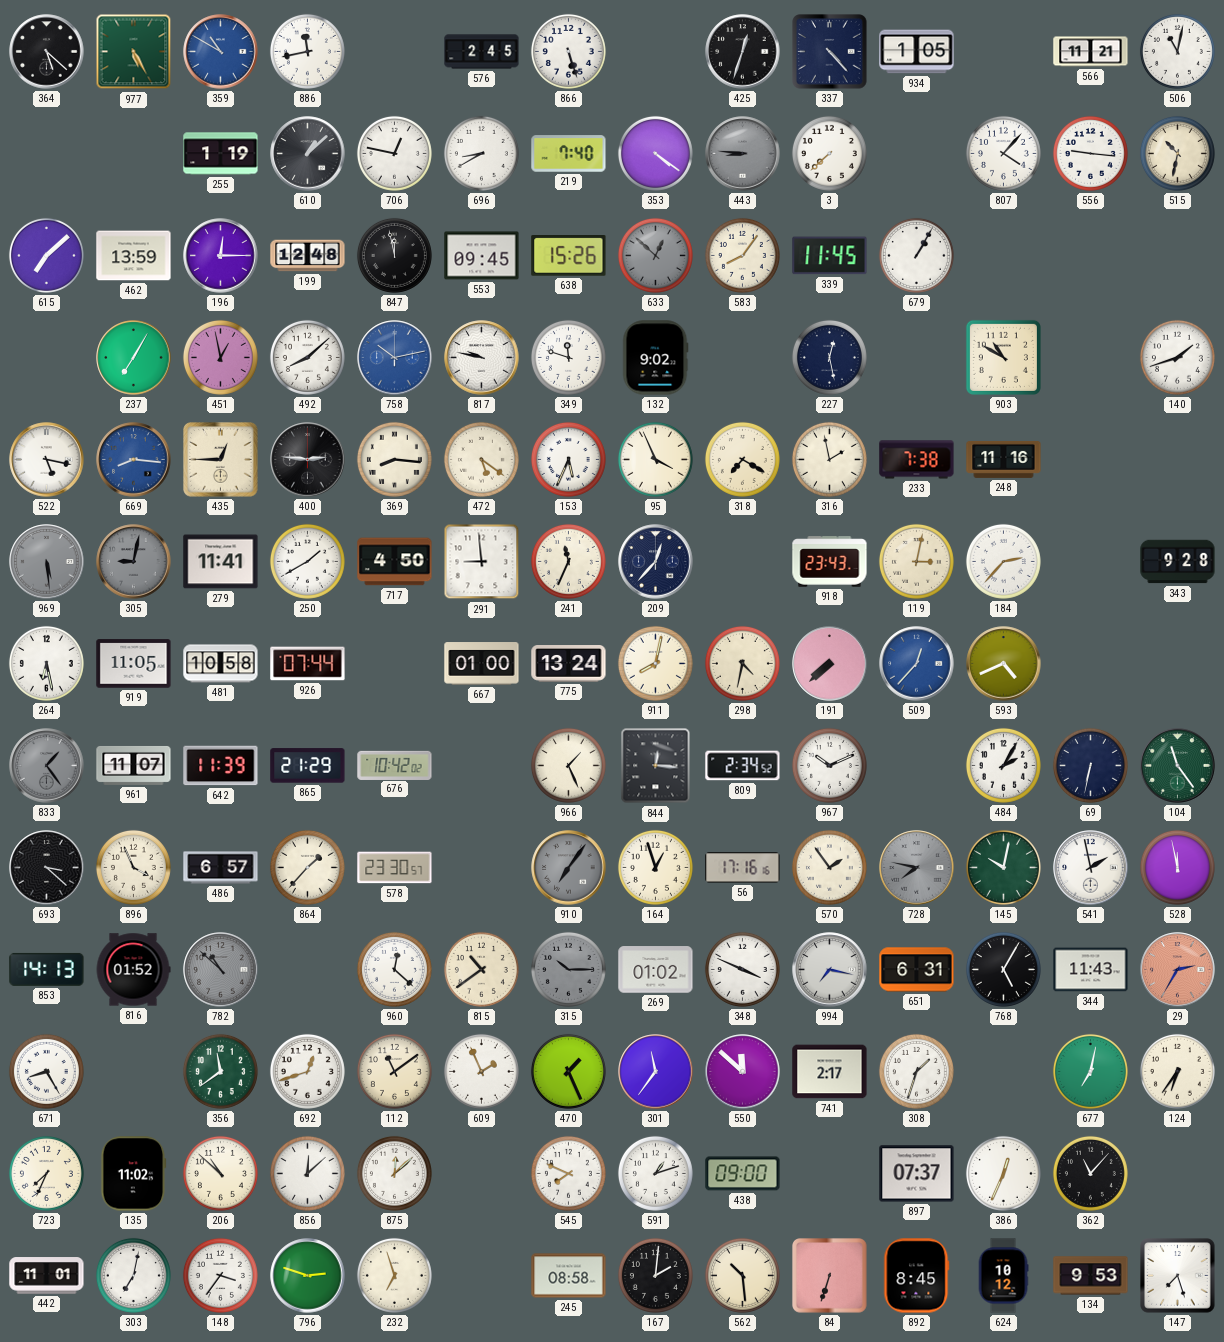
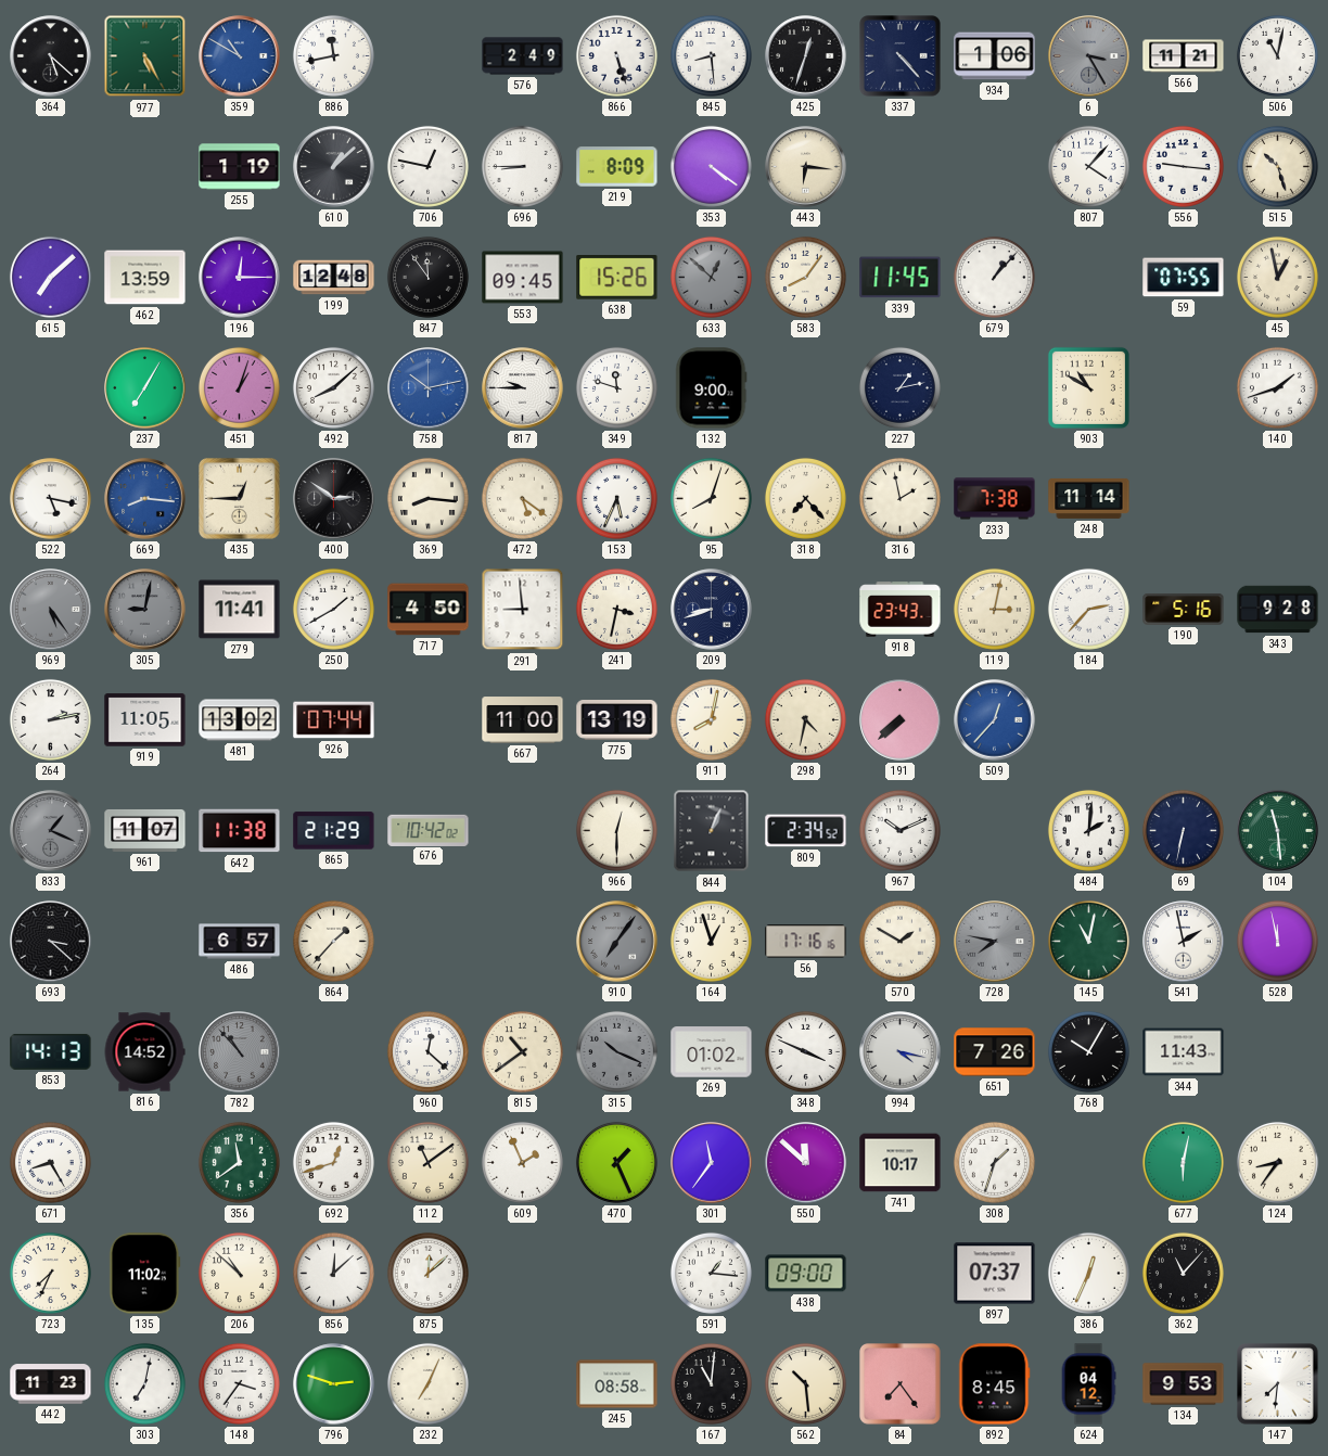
576: 2:45 -> 2:49 (523, 56)
845: none -> 8:29 (711, 55)
934: 1:05 -> 1:06 (995, 56)
6: none -> 3:25 (1089, 56)
696: 8:40 -> 8:45 (522, 166)
219: 7:40 -> 8:09 (617, 167)
443: 8:46 -> 6:16 (806, 167)
443 dial: grey -> cream (806, 167)
3: 7:38 -> none (829, 153)
515: 10:32 -> 10:27 (1277, 166)
847: 11:58 -> 11:54 (427, 277)
679: 1:05 -> 1:07 (994, 277)
59: none -> 07:55 (1184, 278)
45: none -> 12:58 (1277, 277)
451: 12:58 -> 1:03 (239, 387)
817: 9:47 -> 9:45 (523, 388)
132: 9:02 -> 9:00 (712, 388)
227: 12:28 -> 1:13 (899, 387)
400: 2:46 -> 2:51 (334, 499)
95: 3:56 -> 8:03 (711, 498)
318: 7:20 -> 7:23 (805, 498)
248: 11:16 -> 11:14 (1089, 498)
969: 5:29 -> 5:24 (51, 610)
241: 11:34 -> 3:32 (616, 609)
209: 12:37 -> 8:42 (712, 610)
190: none -> 5:16 (1184, 609)
264: 6:28 -> 2:13 (50, 719)
481: 10:58 -> 13:02 (240, 720)
667: 01:00 -> 11:00 (523, 720)
775: 13:24 -> 13:19 (617, 720)
593: 4:41 -> none (1004, 664)
833: 1:24 -> 1:19 (51, 831)
642: 11:39 -> 11:38 (240, 831)
966: 1:26 -> 12:30 (616, 830)
844: 12:16 -> 1:04 (712, 831)
484: 2:05 -> 2:01 (1088, 830)
104: 11:24 -> 11:29 (1278, 831)
896: 3:56 -> none (133, 867)
578: 23:30 -> none (395, 868)
570: 1:54 -> 1:50 (899, 941)
145: 10:02 -> 11:02 (1088, 941)
816: 01:52 -> 14:52 (144, 1052)
782: 10:52 -> 10:53 (240, 1052)
315: 10:15 -> 10:19 (616, 1051)
994: 7:17 -> 4:17 (901, 1052)
651: 6:31 -> 7:26 (995, 1052)
768: 5:05 -> 10:05 (1088, 1051)
29: 2:35 -> none (1178, 970)
741: 2:17 -> 10:17 (901, 1163)
677: 7:02 -> 6:02 (1183, 1162)
124: 6:36 -> 8:36 (1277, 1162)
545: 7:49 -> none (568, 1173)
591: 1:12 -> 1:16 (711, 1273)
442: 11:01 -> 11:23 (51, 1384)
232: 6:57 -> 7:04 (427, 1383)
167: 2:01 -> 11:01 (711, 1383)
84: 6:33 -> 7:24 (901, 1384)
624: 10:12 -> 04:12 (1088, 1384)
147: 7:27 -> 7:31 (1278, 1384)
